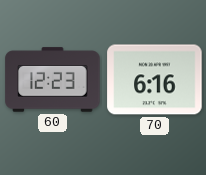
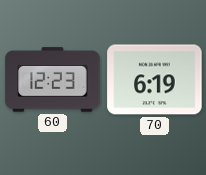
70: 6:16 -> 6:19 (155, 80)
